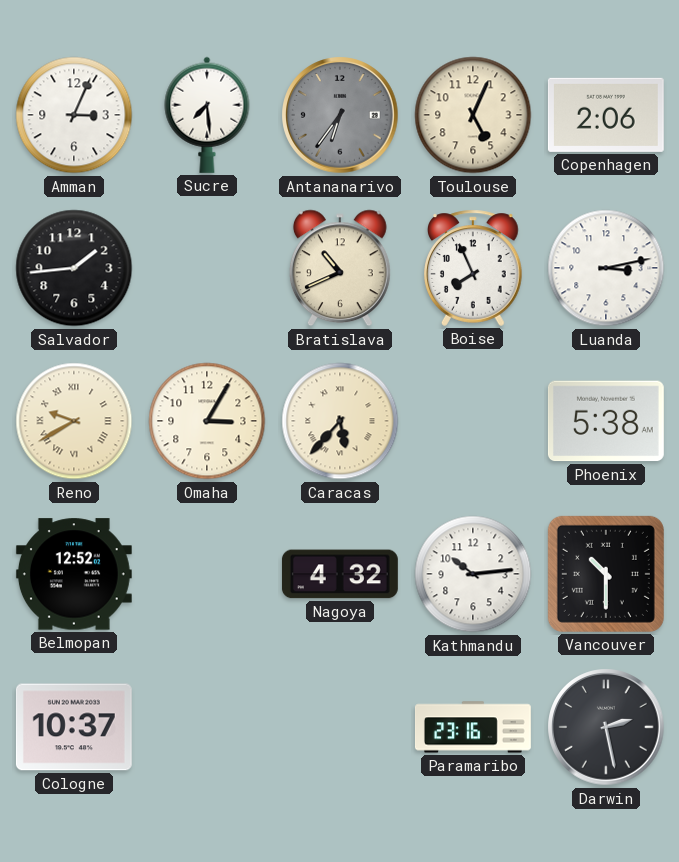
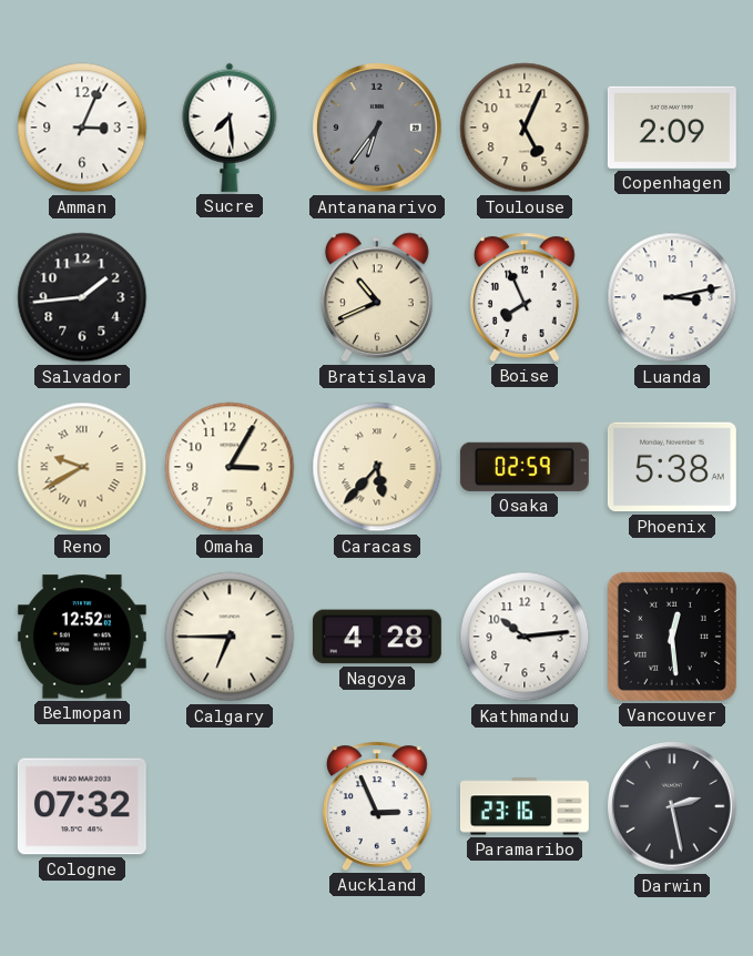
Copenhagen: 2:06 -> 2:09 (672, 128)
Osaka: none -> 02:59 (525, 467)
Calgary: none -> 6:45 (230, 637)
Nagoya: 4:32 -> 4:28 (377, 637)
Vancouver: 10:30 -> 12:29 (672, 637)
Cologne: 10:37 -> 07:32 (82, 806)
Auckland: none -> 2:56 (378, 806)
